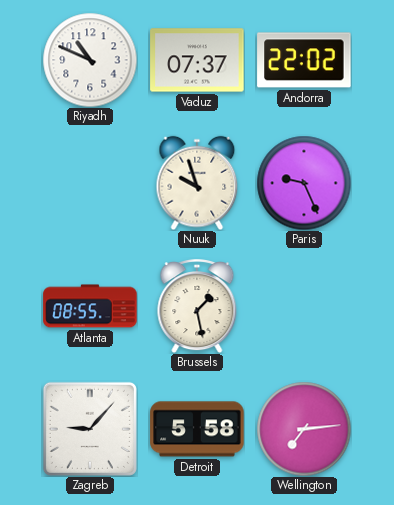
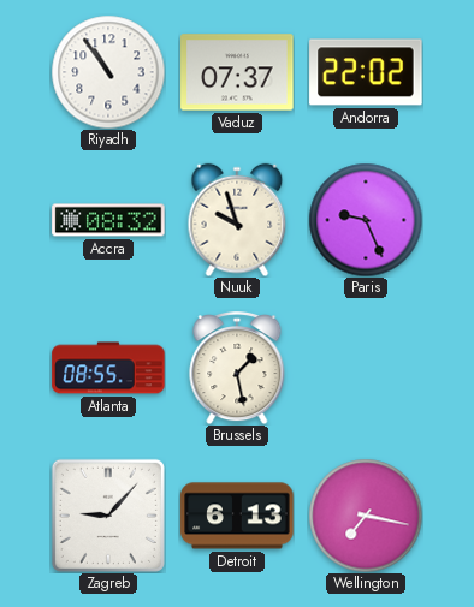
Riyadh: 10:49 -> 10:54 (108, 72)
Accra: none -> 08:32 (108, 220)
Detroit: 5:58 -> 6:13 (237, 516)
Wellington: 7:14 -> 7:17 (366, 516)
